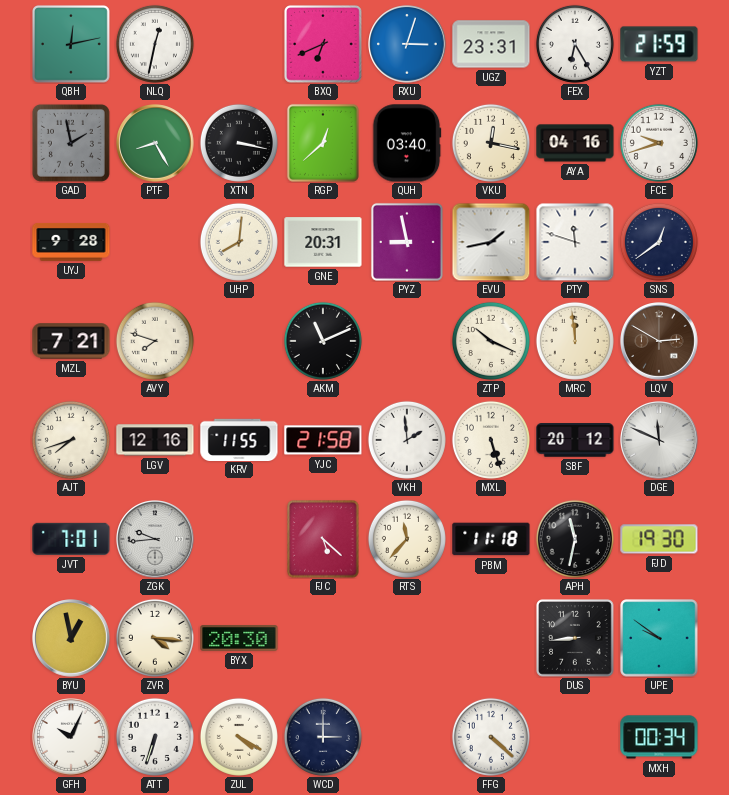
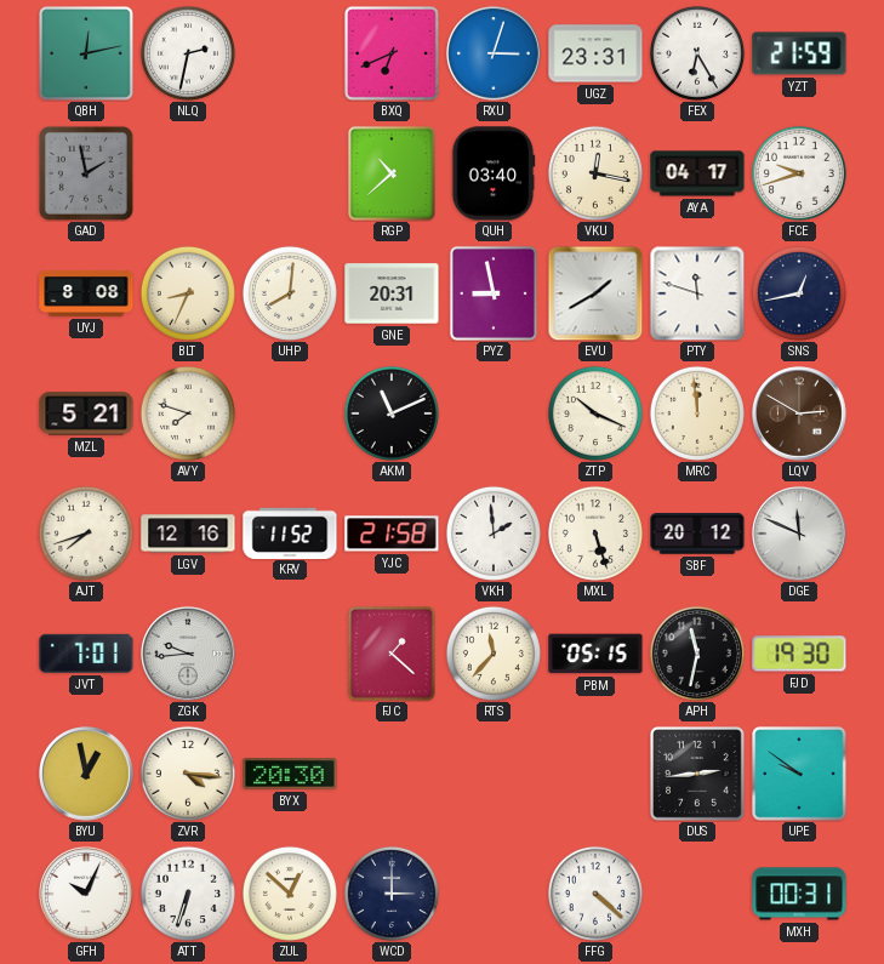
NLQ: 12:32 -> 2:32 (188, 53)
PTF: 8:25 -> none (155, 143)
XTN: 3:17 -> none (239, 143)
RGP: 12:38 -> 10:38 (392, 173)
AYA: 04:16 -> 04:17 (697, 173)
UYJ: 9:28 -> 8:08 (86, 295)
BLT: none -> 8:34 (188, 293)
EVU: 1:43 -> 1:40 (595, 293)
SNS: 12:39 -> 12:43 (799, 293)
MZL: 7:21 -> 5:21 (86, 413)
KRV: 11:55 -> 11:52 (290, 532)
FJC: 5:22 -> 1:22 (392, 654)
PBM: 11:18 -> 05:15 (595, 654)
DUS: 8:44 -> 2:44 (698, 775)
ZUL: 4:20 -> 12:52 (290, 894)
MXH: 00:34 -> 00:31 (799, 894)
